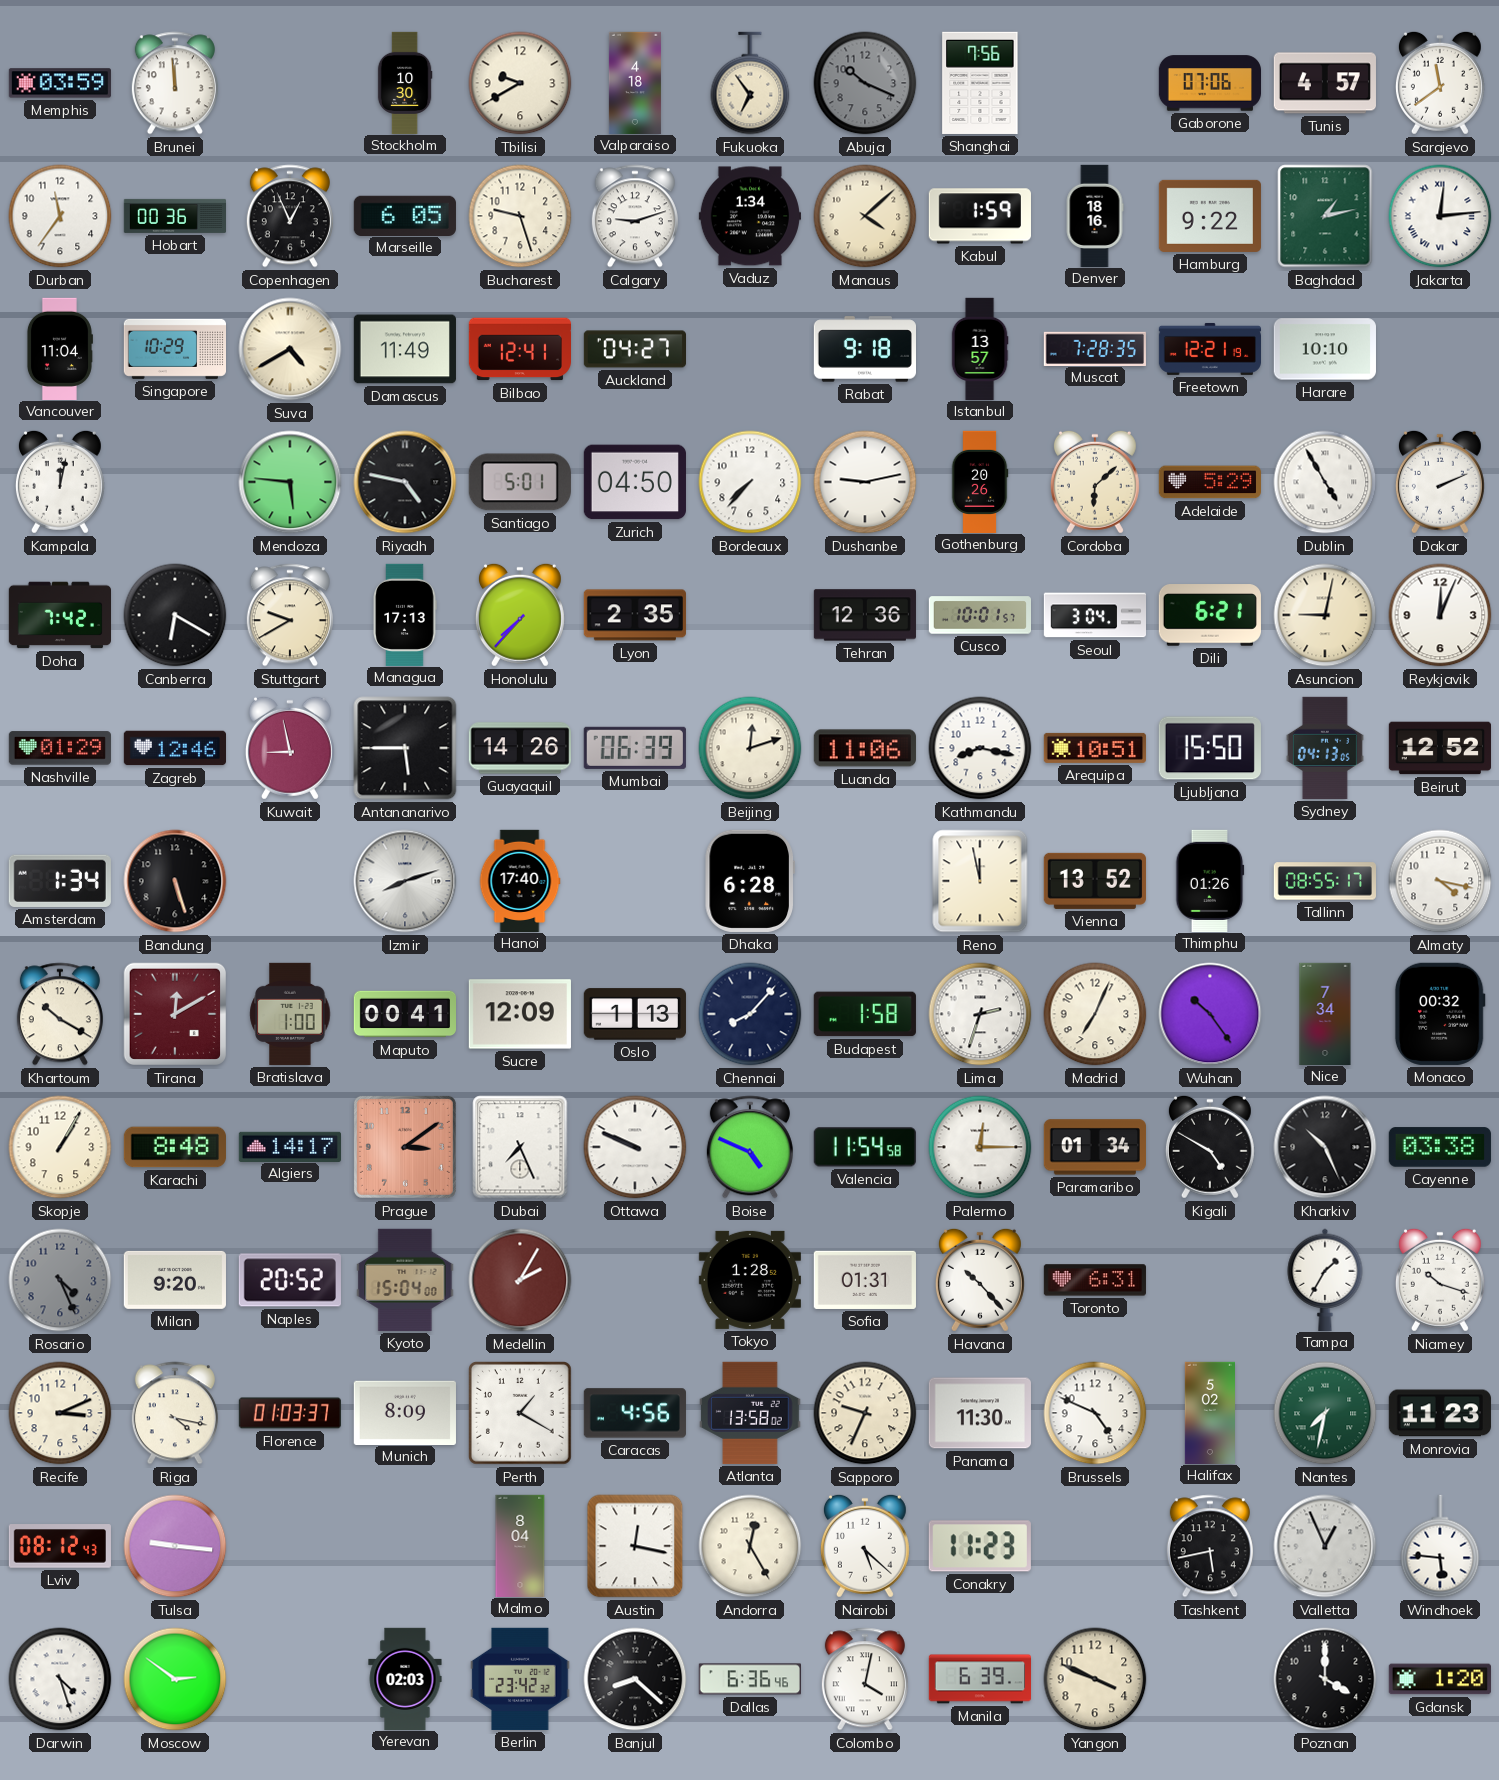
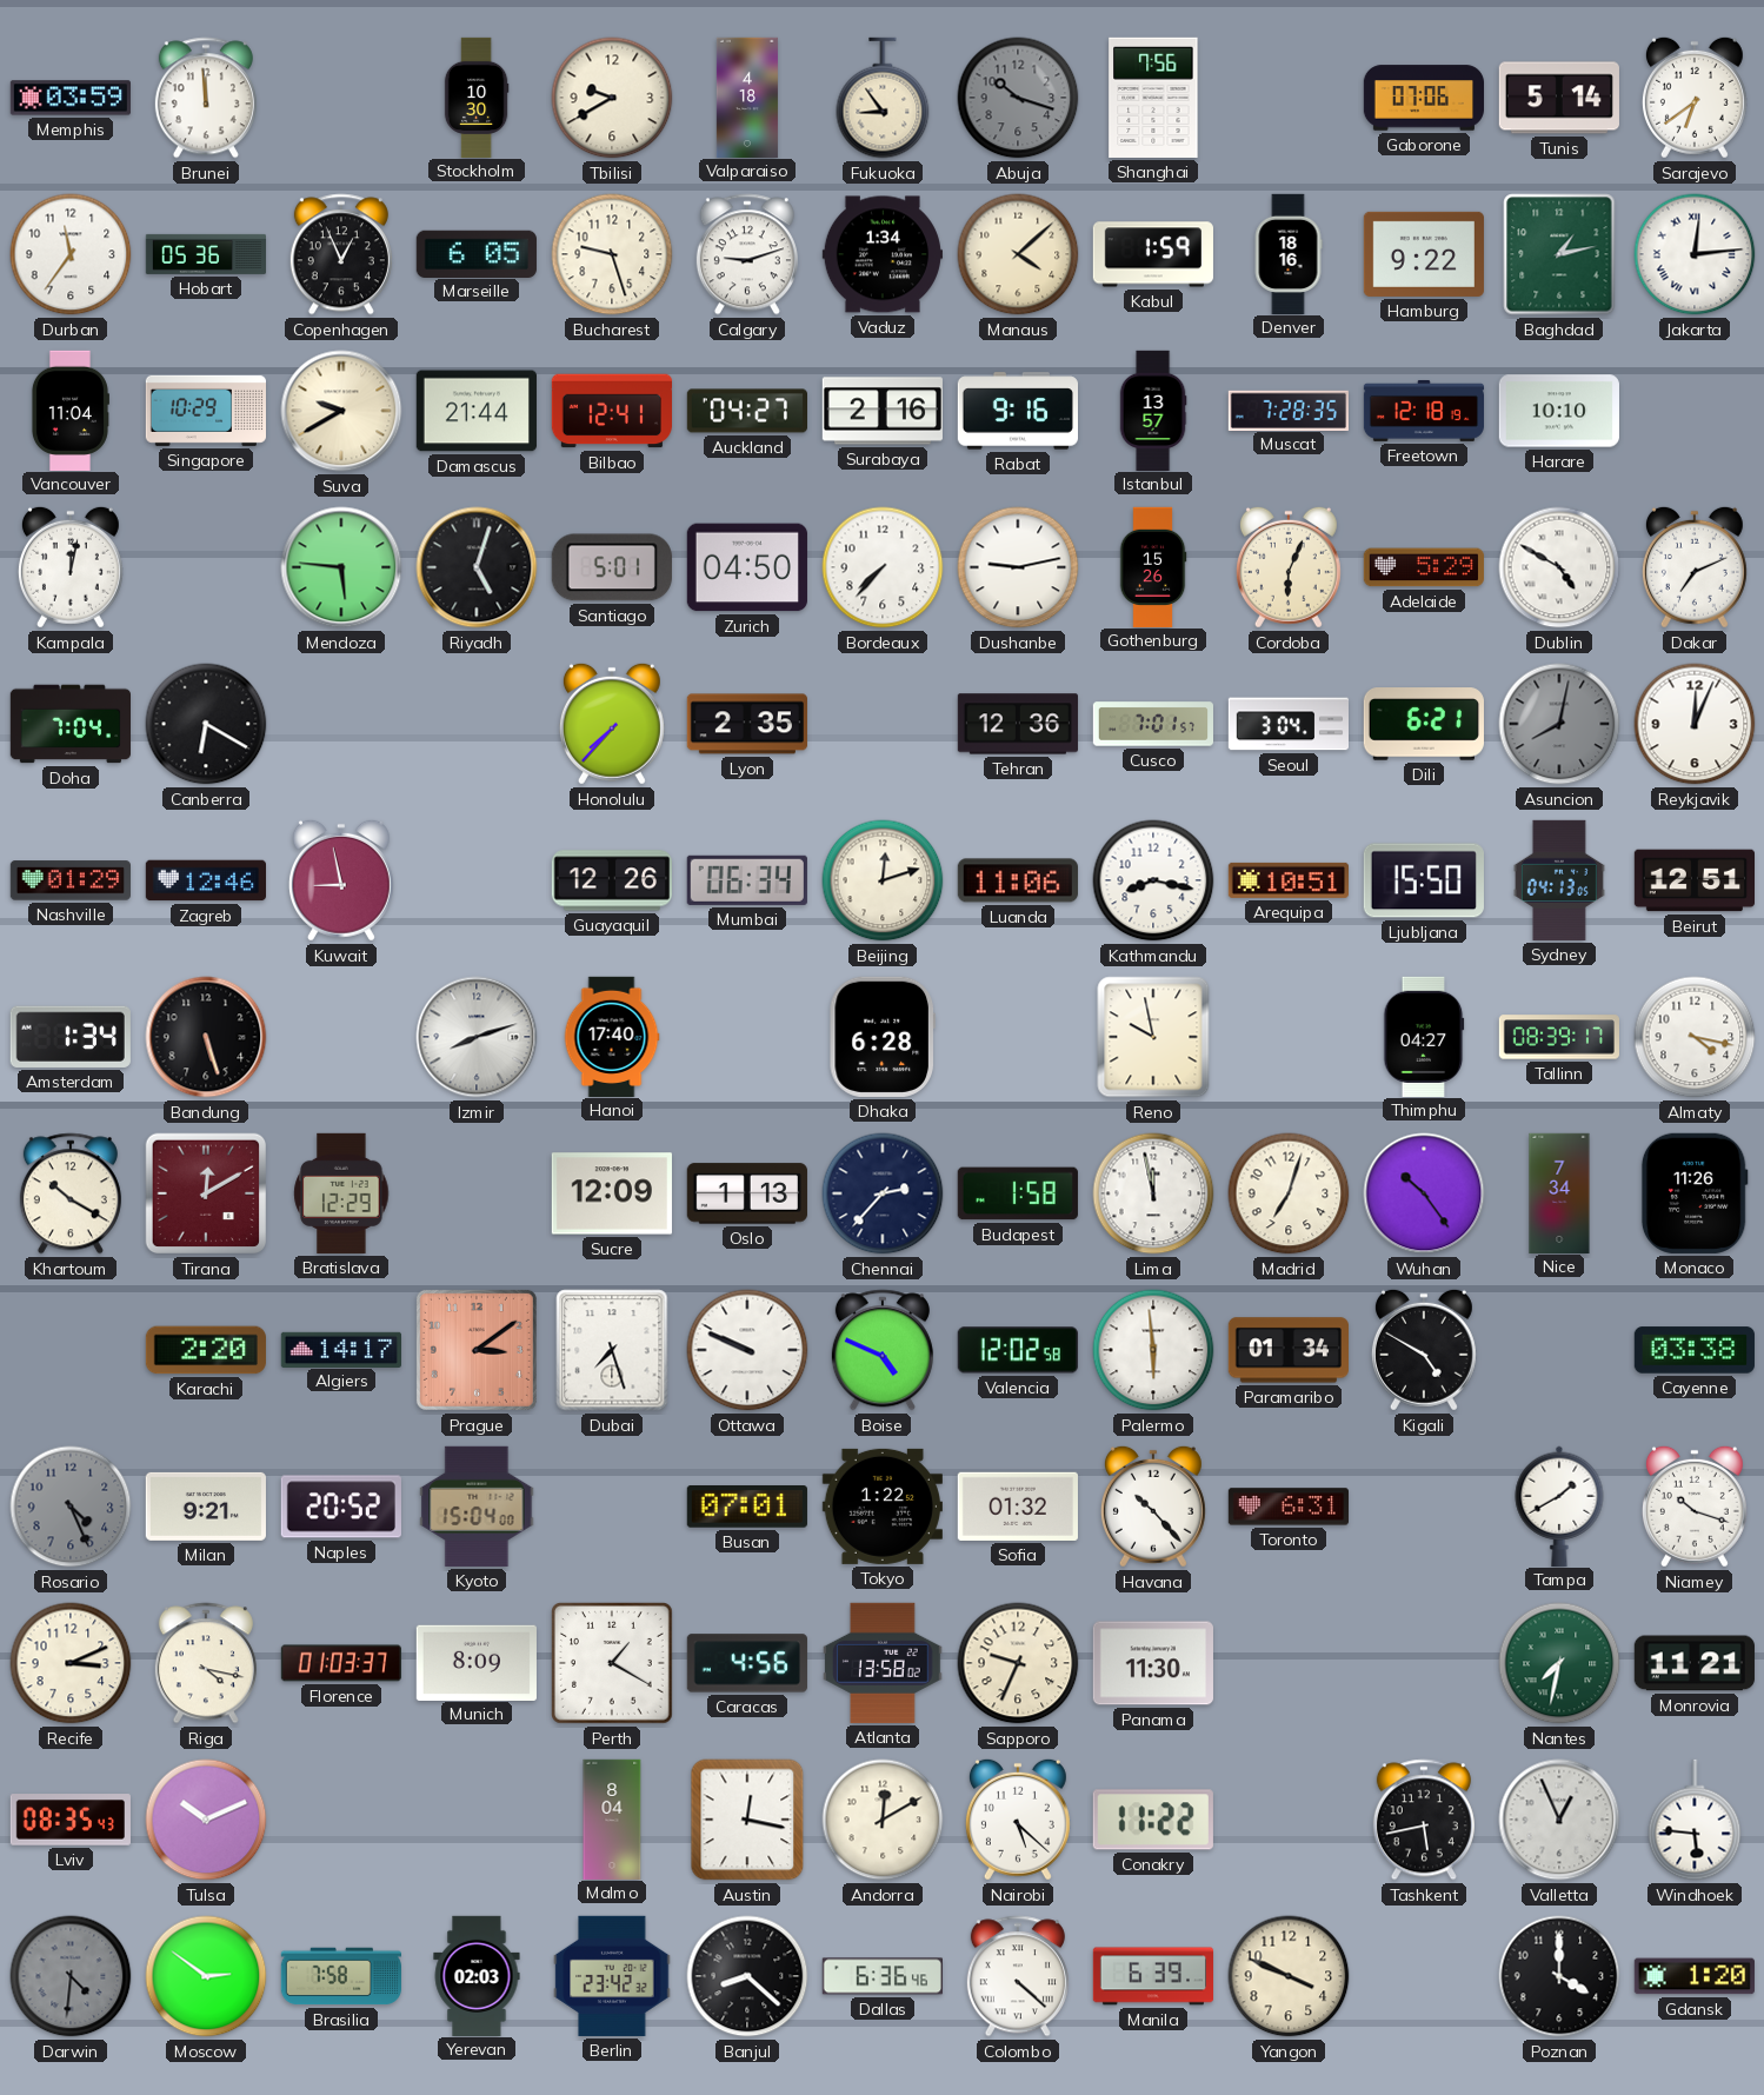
Fukuoka: 6:54 -> 8:54 (883, 98)
Abuja: 10:19 -> 10:18 (1018, 98)
Tunis: 4:57 -> 5:14 (1559, 98)
Sarajevo: 11:39 -> 6:39 (1695, 98)
Hobart: 00:36 -> 05:36 (205, 254)
Suva: 4:40 -> 9:40 (341, 411)
Damascus: 11:49 -> 21:44 (477, 411)
Surabaya: none -> 2:16 (883, 411)
Rabat: 9:18 -> 9:16 (1017, 411)
Freetown: 12:21 -> 12:18 (1423, 411)
Riyadh: 4:47 -> 5:03 (477, 567)
Gothenburg: 20:26 -> 15:26 (1153, 566)
Cordoba: 6:08 -> 6:04 (1289, 567)
Dublin: 4:55 -> 4:50 (1559, 567)
Dakar: 2:11 -> 7:11 (1695, 567)
Doha: 7:42 -> 7:04 (69, 724)
Stuttgart: 9:40 -> none (290, 615)
Managua: 17:13 -> none (405, 614)
Cusco: 10:01 -> 7:01 (1152, 724)
Asuncion: 9:02 -> 8:02 (1559, 724)
Asuncion dial: cream -> grey (1559, 724)
Antananarivo: 5:45 -> none (405, 748)
Guayaquil: 14:26 -> 12:26 (611, 880)
Mumbai: 06:39 -> 06:34 (747, 880)
Beirut: 12:52 -> 12:51 (1693, 880)
Reno: 11:58 -> 9:58 (1153, 1037)
Vienna: 13:52 -> none (1095, 881)
Thimphu: 01:26 -> 04:27 (1424, 1036)
Tallinn: 08:55 -> 08:39 (1558, 1037)
Bratislava: 1:00 -> 12:29 (341, 1193)
Maputo: 00:41 -> none (404, 1014)
Chennai: 8:07 -> 2:37 (883, 1193)
Lima: 2:33 -> 11:58 (1153, 1193)
Madrid: 7:04 -> 7:03 (1289, 1193)
Monaco: 00:32 -> 11:26 (1695, 1193)
Skopje: 1:05 -> none (60, 1147)
Karachi: 8:48 -> 2:20 (206, 1350)
Dubai: 7:26 -> 7:27 (612, 1350)
Valencia: 11:54 -> 12:02 (1018, 1350)
Palermo: 12:15 -> 5:59 (1153, 1350)
Kharkiv: 10:26 -> none (1325, 1147)
Milan: 9:20 -> 9:21 (206, 1507)
Medellin: 2:05 -> none (520, 1280)
Busan: none -> 07:01 (747, 1507)
Tokyo: 1:28 -> 1:22 (883, 1507)
Sofia: 01:31 -> 01:32 (1018, 1507)
Tampa: 1:35 -> 1:40 (1559, 1505)
Brussels: 4:49 -> none (1095, 1413)
Halifax: 5:02 -> none (1209, 1412)
Monrovia: 11:23 -> 11:21 (1695, 1663)
Lviv: 08:12 -> 08:35 (71, 1820)
Tulsa: 9:16 -> 10:11 (206, 1820)
Andorra: 12:25 -> 12:10 (883, 1820)
Conakry: 11:23 -> 11:22 (1153, 1820)
Darwin: 4:27 -> 4:31 (71, 1976)
Darwin dial: white -> grey (71, 1976)
Brasilia: none -> 7:58 (340, 1976)
Colombo: 4:02 -> 4:22 (1018, 1976)
